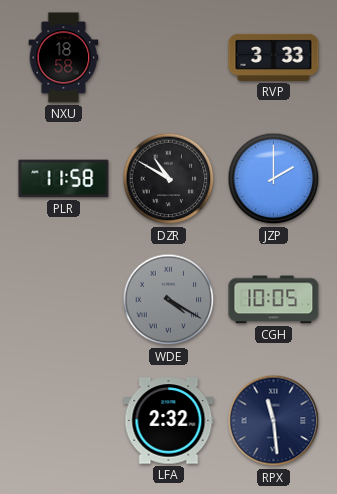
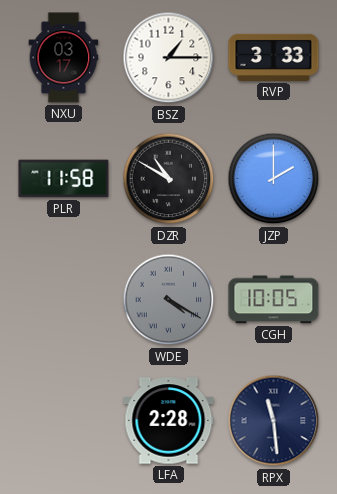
NXU: 18:58 -> 03:17 (64, 58)
BSZ: none -> 1:15 (169, 58)
LFA: 2:32 -> 2:28 (169, 421)
